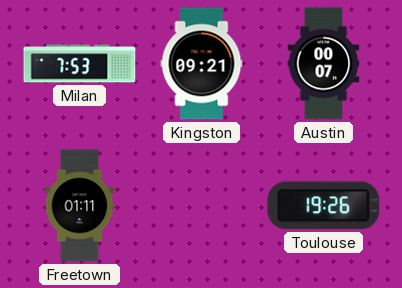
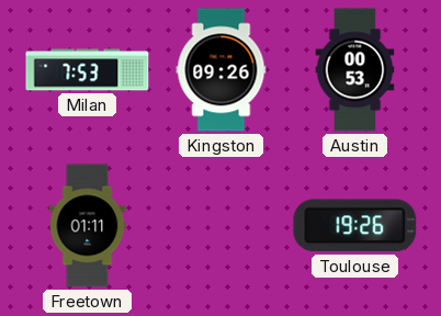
Kingston: 09:21 -> 09:26 (222, 70)
Austin: 00:07 -> 00:53 (355, 70)
